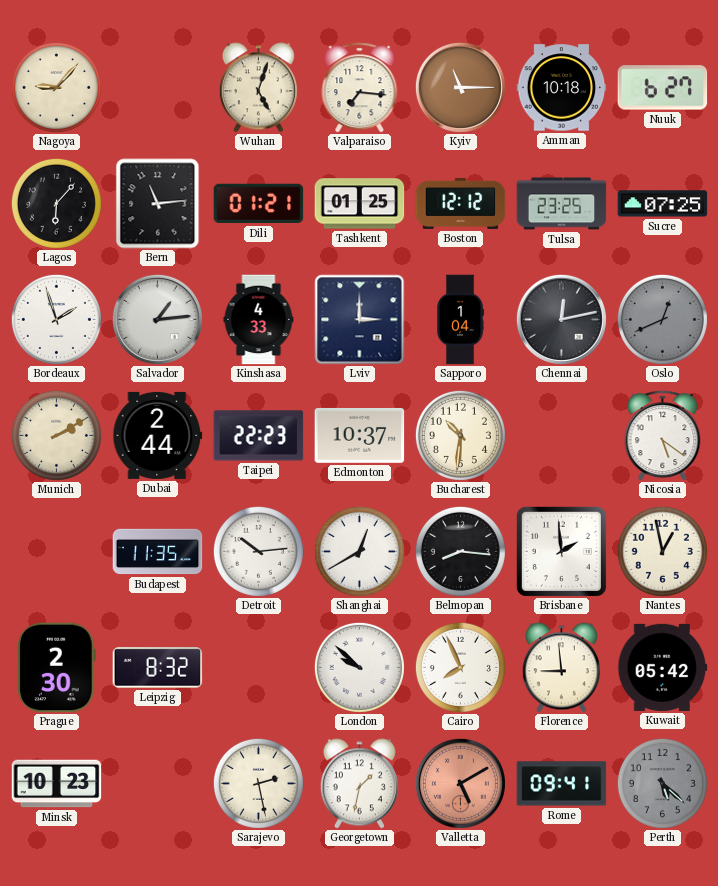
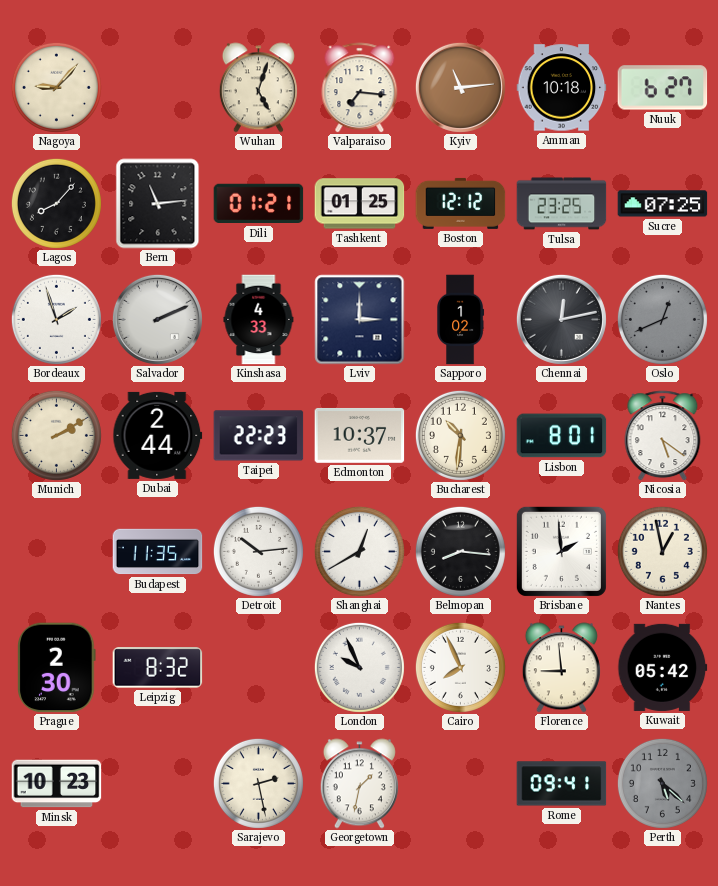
Kyiv: 11:15 -> 11:14 (460, 87)
Lagos: 6:07 -> 8:07 (56, 203)
Salvador: 1:14 -> 2:11 (157, 319)
Sapporo: 1:04 -> 1:02 (461, 320)
Lisbon: none -> 8:01 (562, 436)
London: 9:52 -> 9:56 (359, 667)
Valletta: 5:10 -> none (460, 783)
